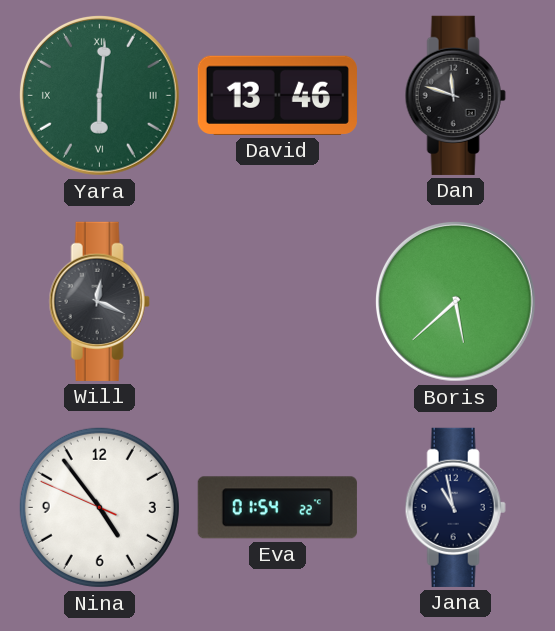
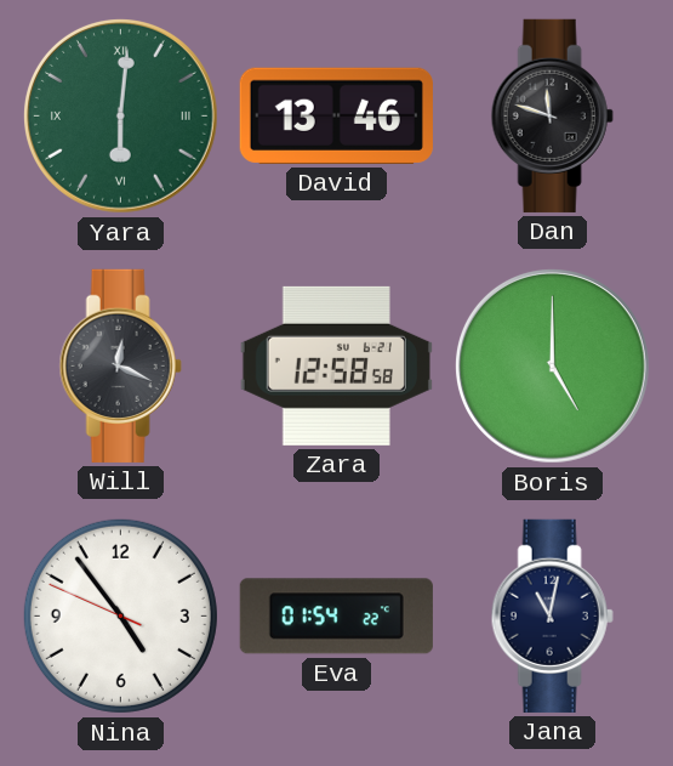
Zara: none -> 12:58 (336, 365)
Boris: 5:38 -> 5:00 (552, 365)
Jana: 10:58 -> 11:02 (552, 615)
